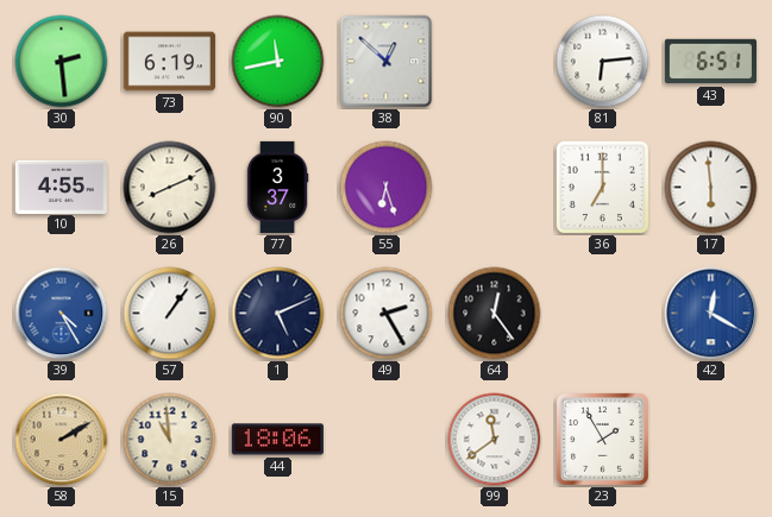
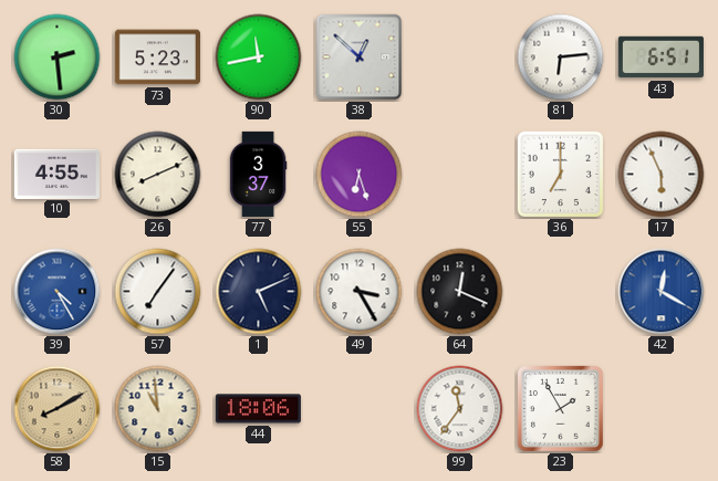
73: 6:19 -> 5:23 (157, 57)
17: 5:59 -> 5:56 (662, 175)
57: 1:06 -> 7:06 (158, 292)
49: 2:25 -> 3:25 (360, 292)
64: 12:24 -> 12:19 (460, 292)
58: 2:10 -> 8:10 (58, 409)
99: 11:39 -> 11:36 (460, 409)
